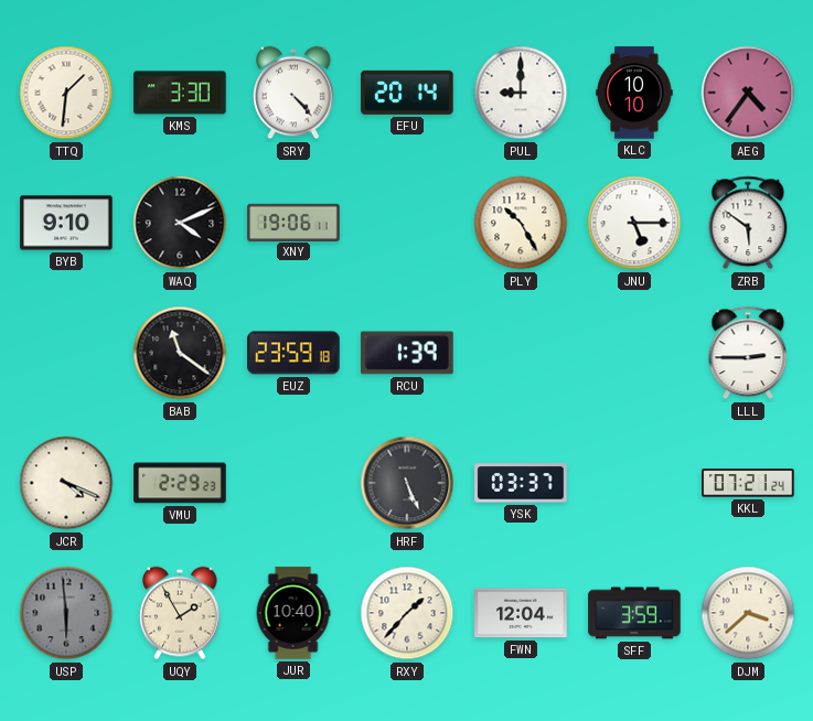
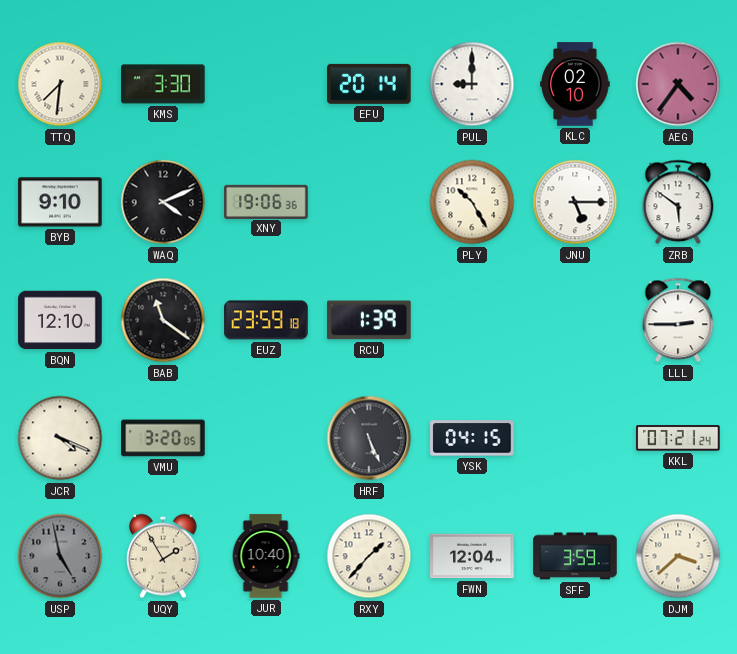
TTQ: 1:31 -> 7:31 (60, 84)
SRY: 4:23 -> none (293, 93)
KLC: 10:10 -> 02:10 (575, 84)
XNY: 19:06:11 -> 19:06:36 (266, 201)
BQN: none -> 12:10 (60, 320)
VMU: 2:29 -> 3:20 (163, 438)
YSK: 03:37 -> 04:15 (472, 438)
USP: 5:59 -> 4:58 (60, 556)
